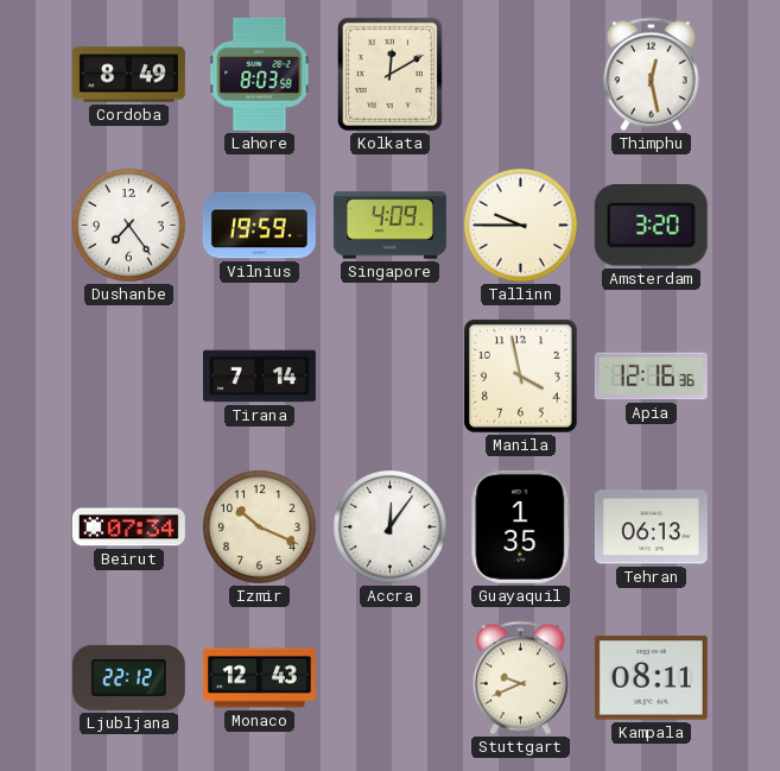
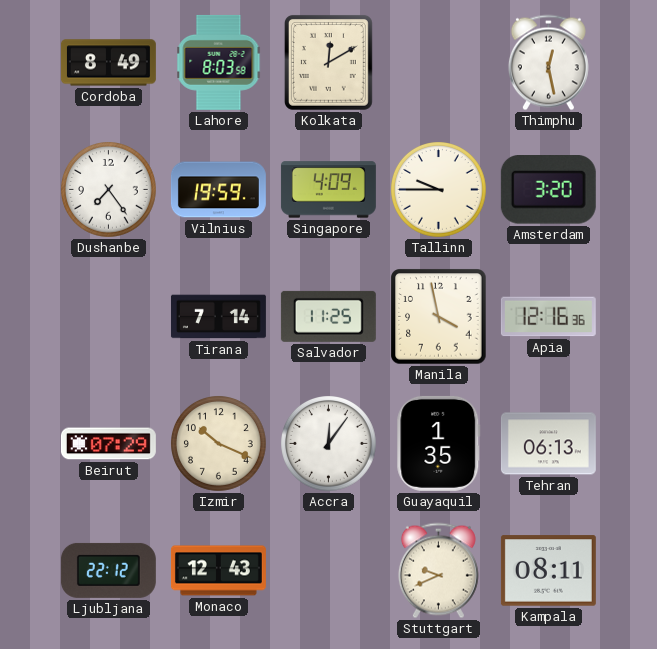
Salvador: none -> 11:25 (328, 316)
Beirut: 07:34 -> 07:29 (108, 444)
